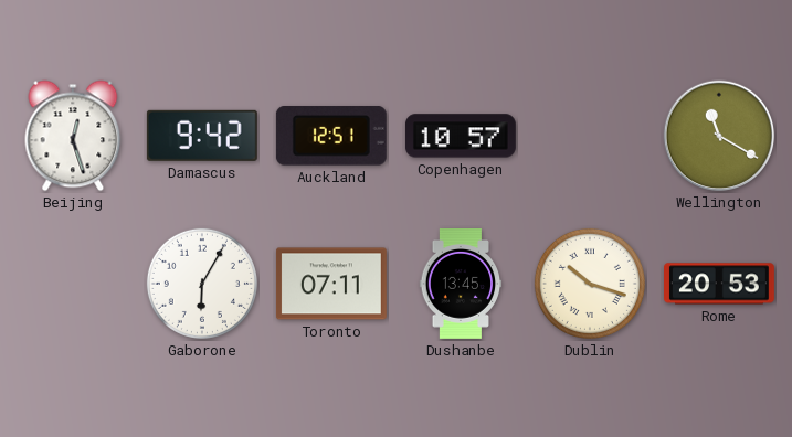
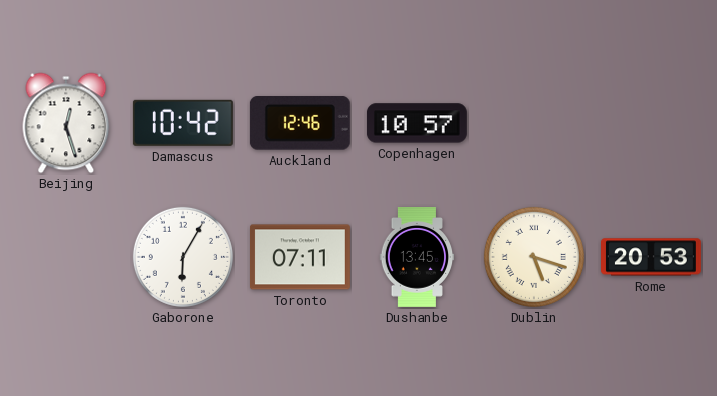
Damascus: 9:42 -> 10:42 (183, 123)
Auckland: 12:51 -> 12:46 (300, 124)
Wellington: 11:20 -> none (719, 136)
Dublin: 10:18 -> 5:18 (534, 257)
